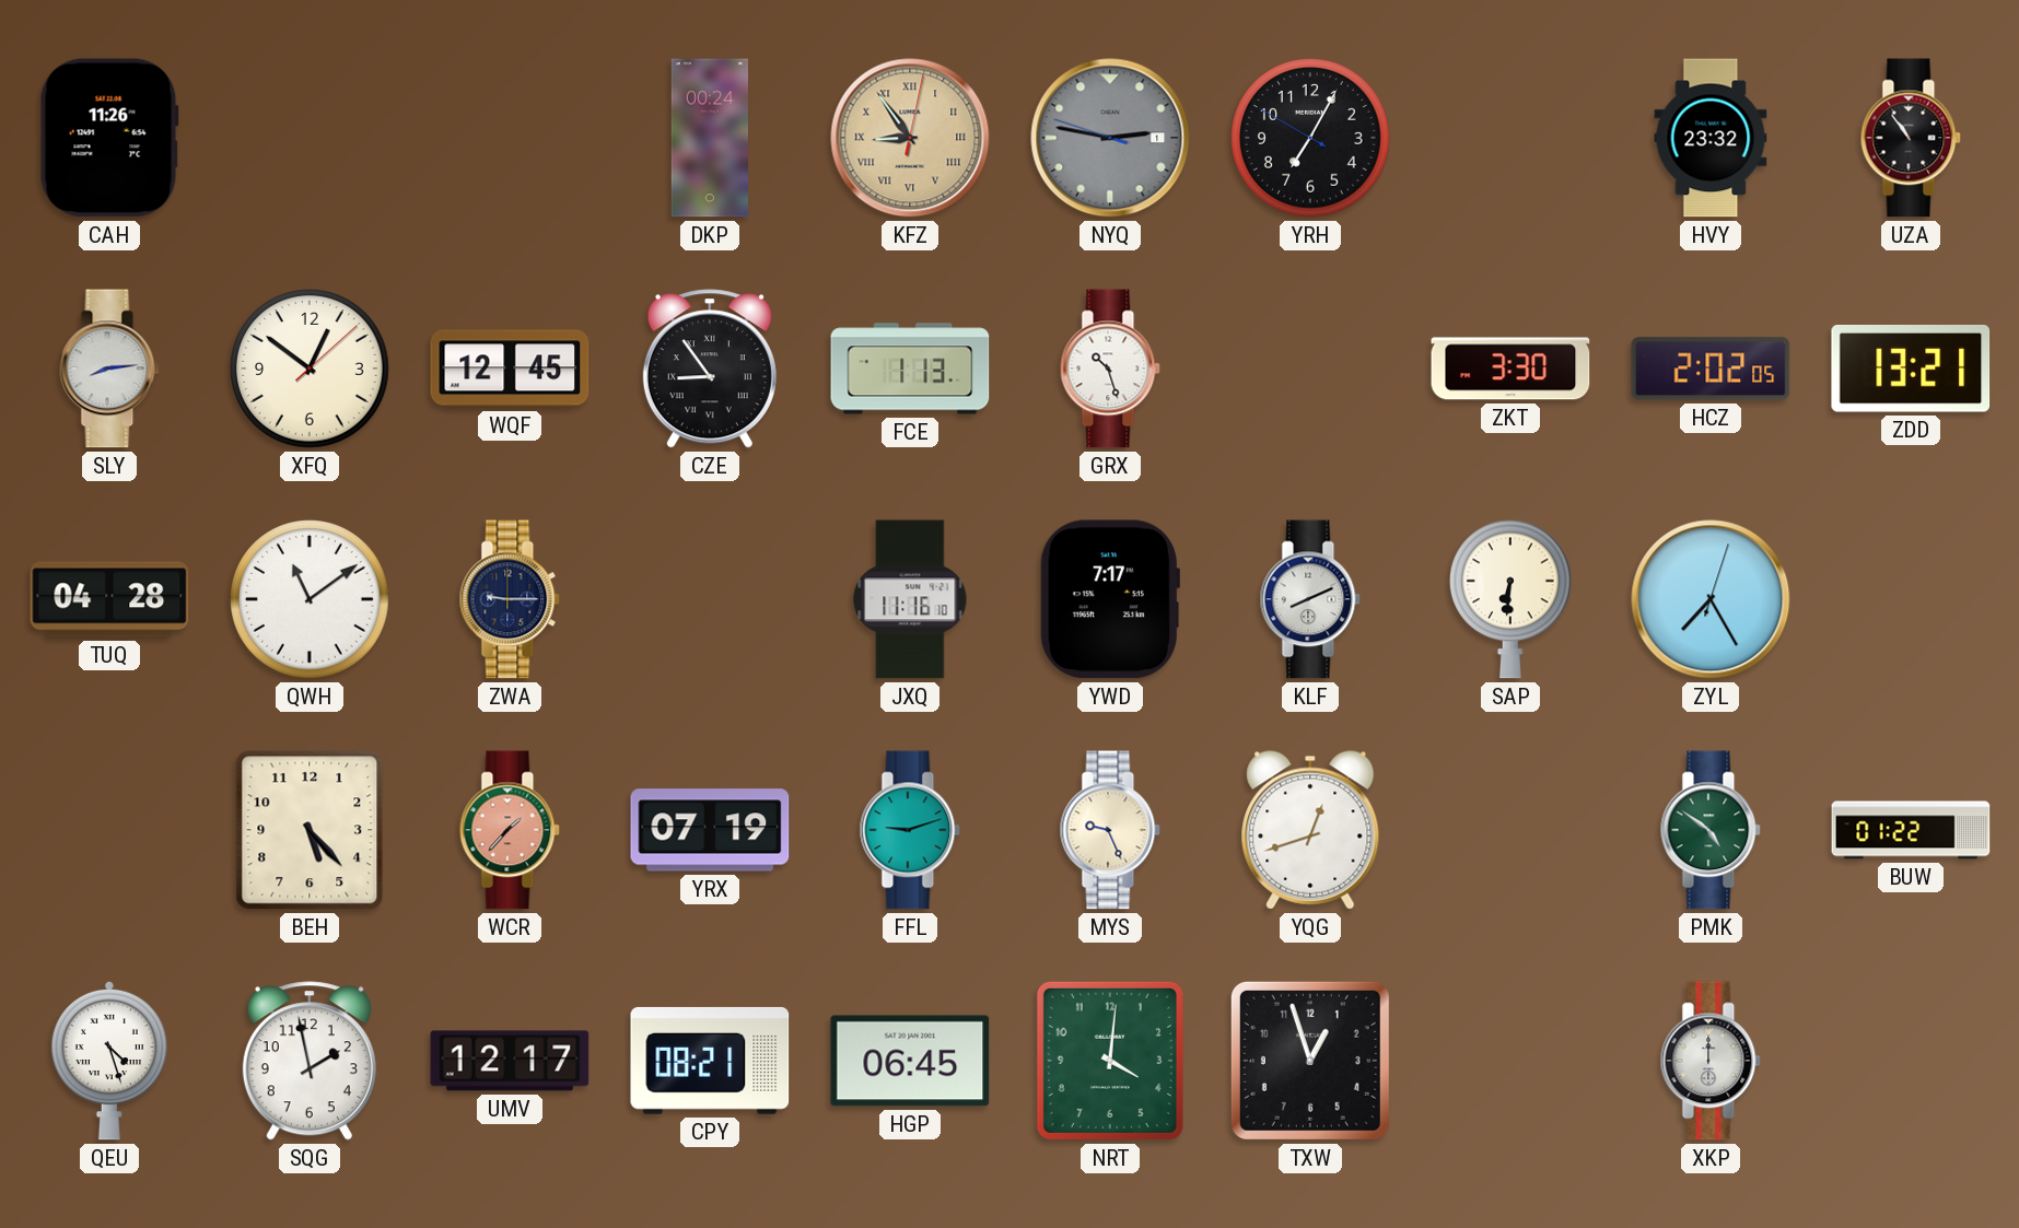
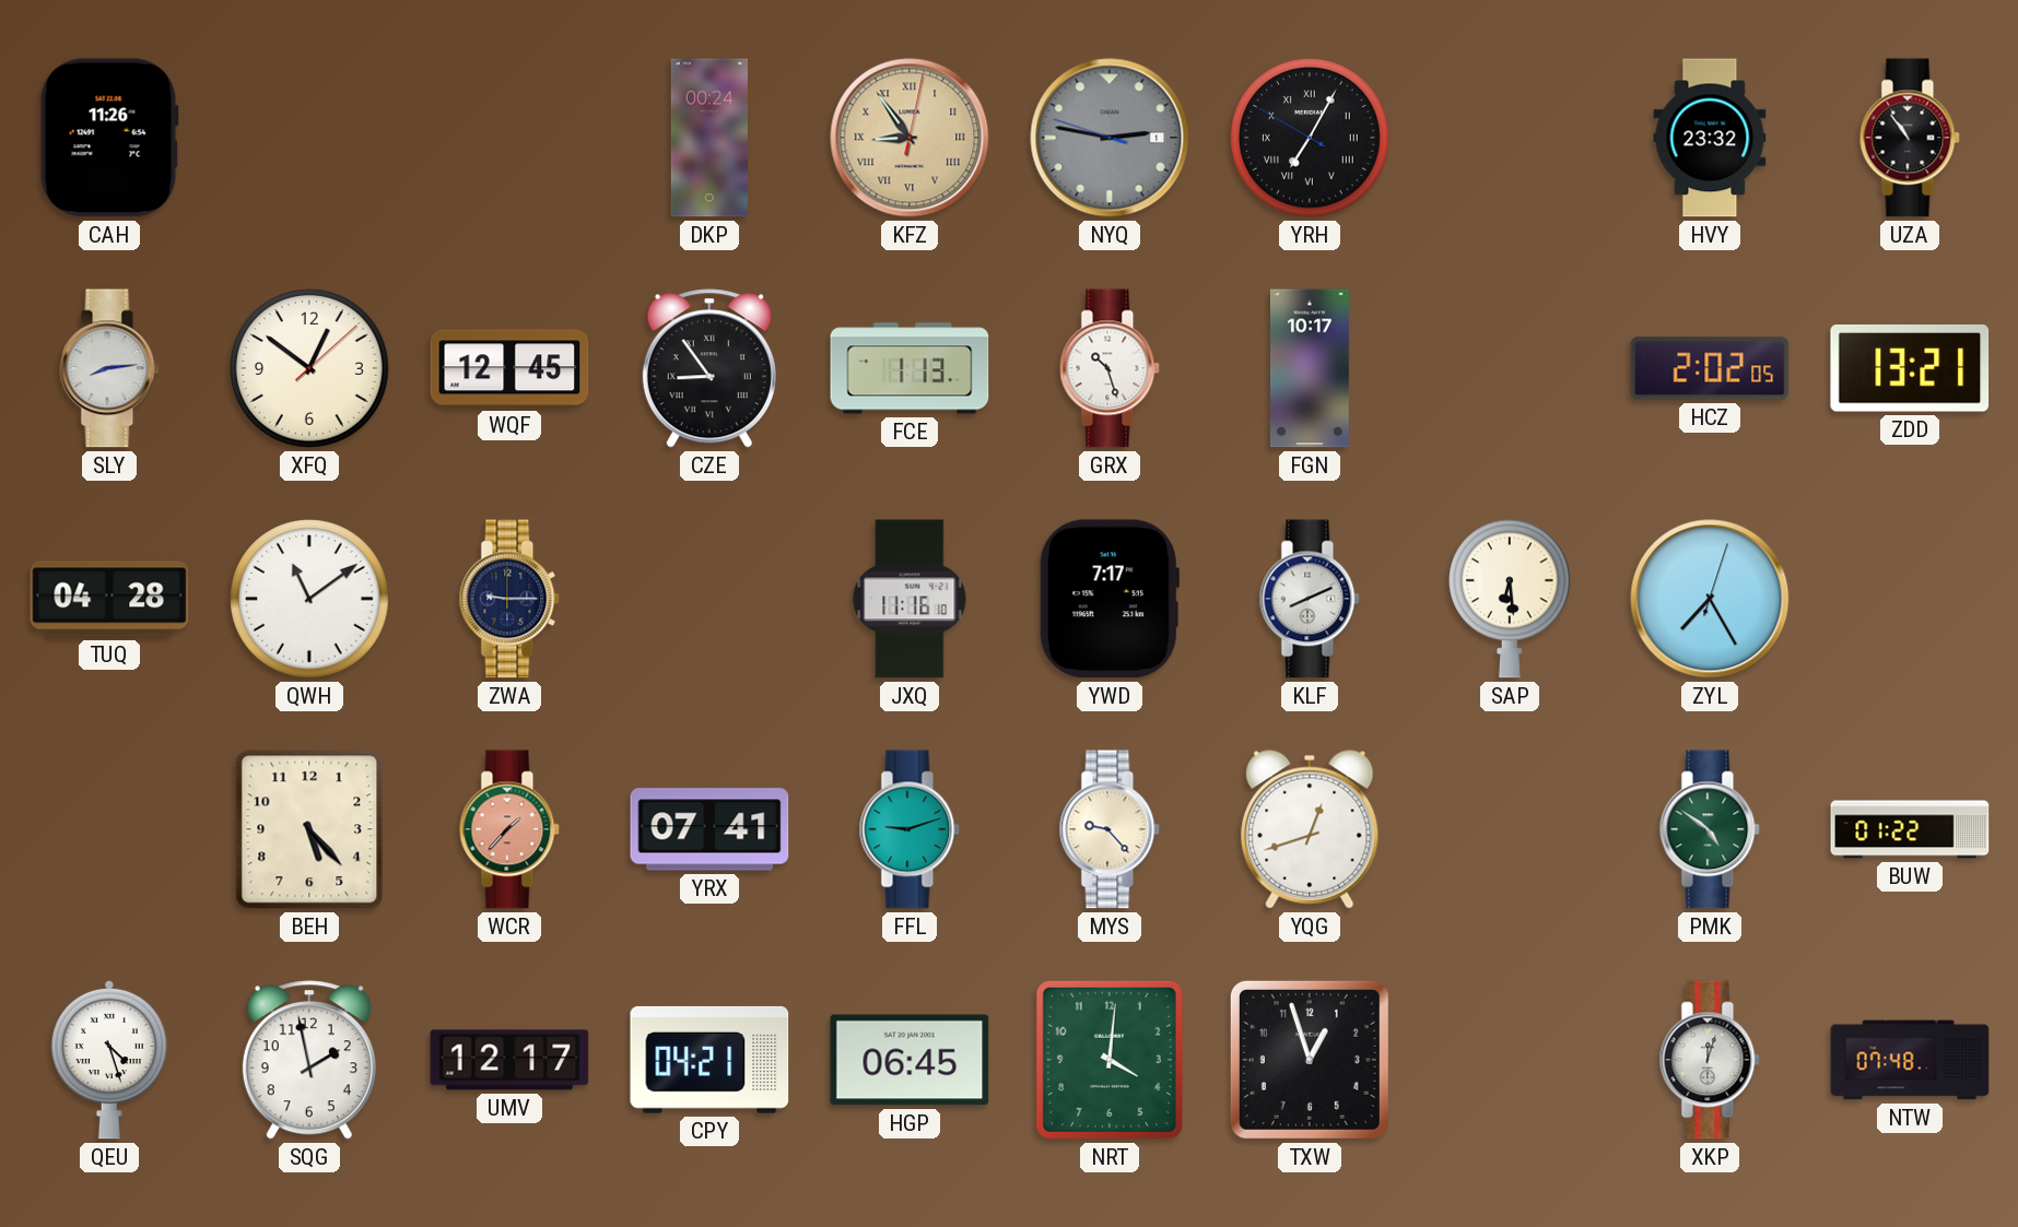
YRH numerals: Arabic -> Roman (1310, 138)
FGN: none -> 10:17 (1310, 368)
ZKT: 3:30 -> none (1510, 369)
SAP: 6:31 -> 6:29 (1510, 599)
YRX: 07:19 -> 07:41 (709, 829)
MYS: 9:26 -> 9:23 (1110, 829)
CPY: 08:21 -> 04:21 (709, 1060)
XKP: 12:00 -> 12:03 (1710, 1060)
NTW: none -> 07:48 (1910, 1060)
